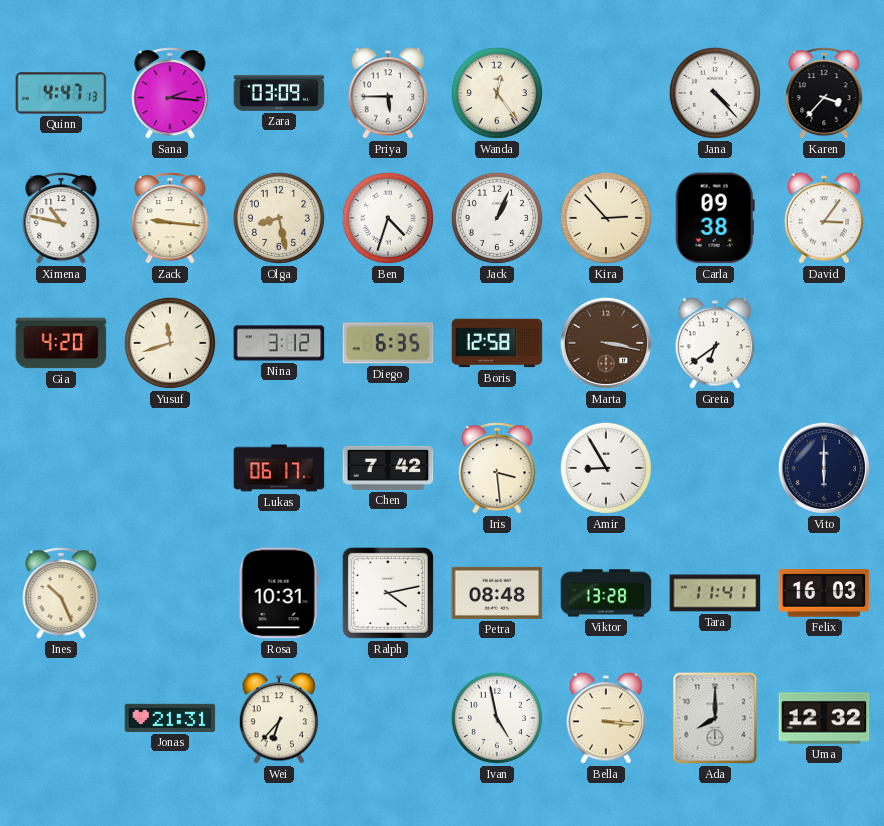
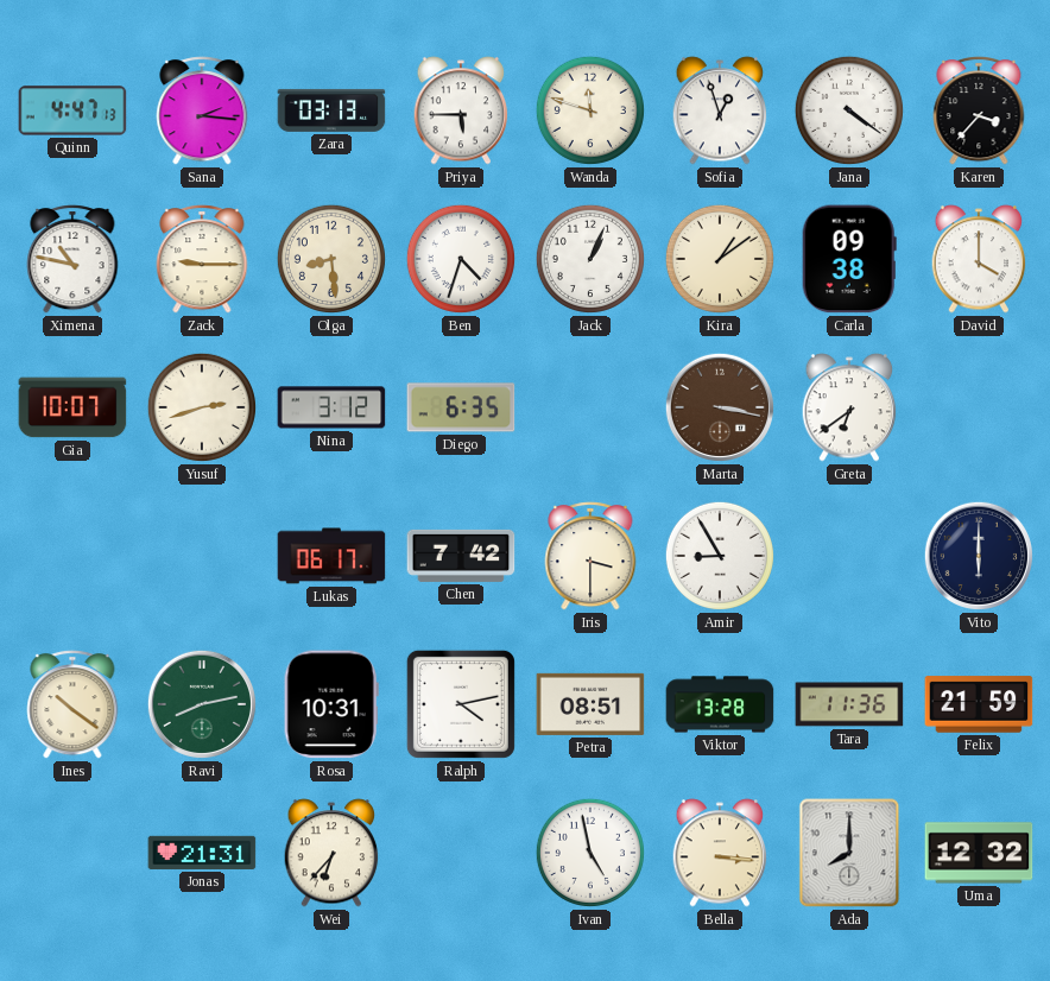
Zara: 03:09 -> 03:13 (331, 110)
Wanda: 12:24 -> 11:48 (590, 110)
Sofia: none -> 12:57 (720, 110)
Jana: 4:23 -> 4:21 (849, 110)
Zack: 9:16 -> 9:15 (202, 259)
Olga: 8:28 -> 8:29 (331, 259)
Kira: 2:53 -> 1:09 (720, 259)
David: 3:06 -> 4:00 (979, 259)
Gia: 4:20 -> 10:07 (72, 407)
Yusuf: 11:42 -> 2:42 (202, 407)
Boris: 12:58 -> none (497, 343)
Iris: 3:29 -> 3:30 (590, 556)
Ines: 10:26 -> 10:21 (72, 704)
Ravi: none -> 8:13 (202, 704)
Petra: 08:48 -> 08:51 (590, 704)
Tara: 11:41 -> 11:36 (849, 704)
Felix: 16:03 -> 21:59 (979, 704)
